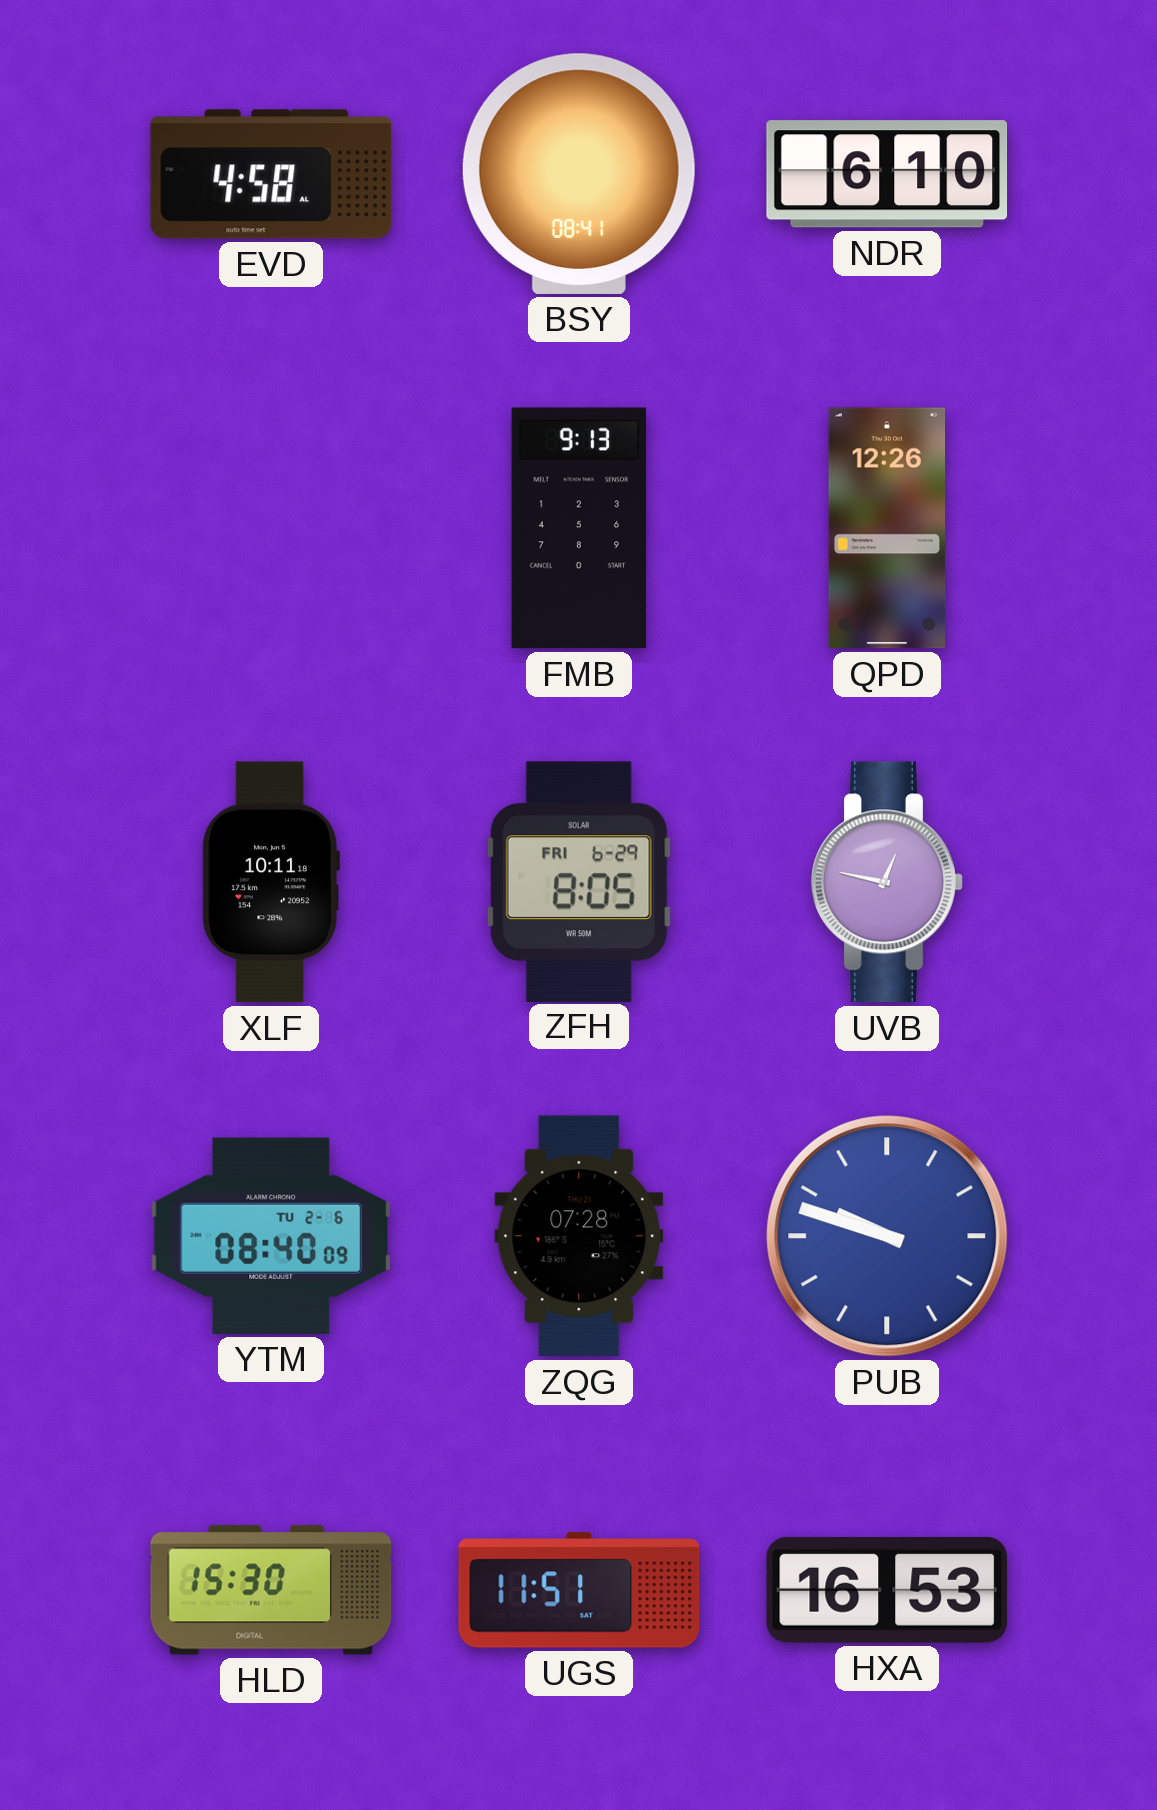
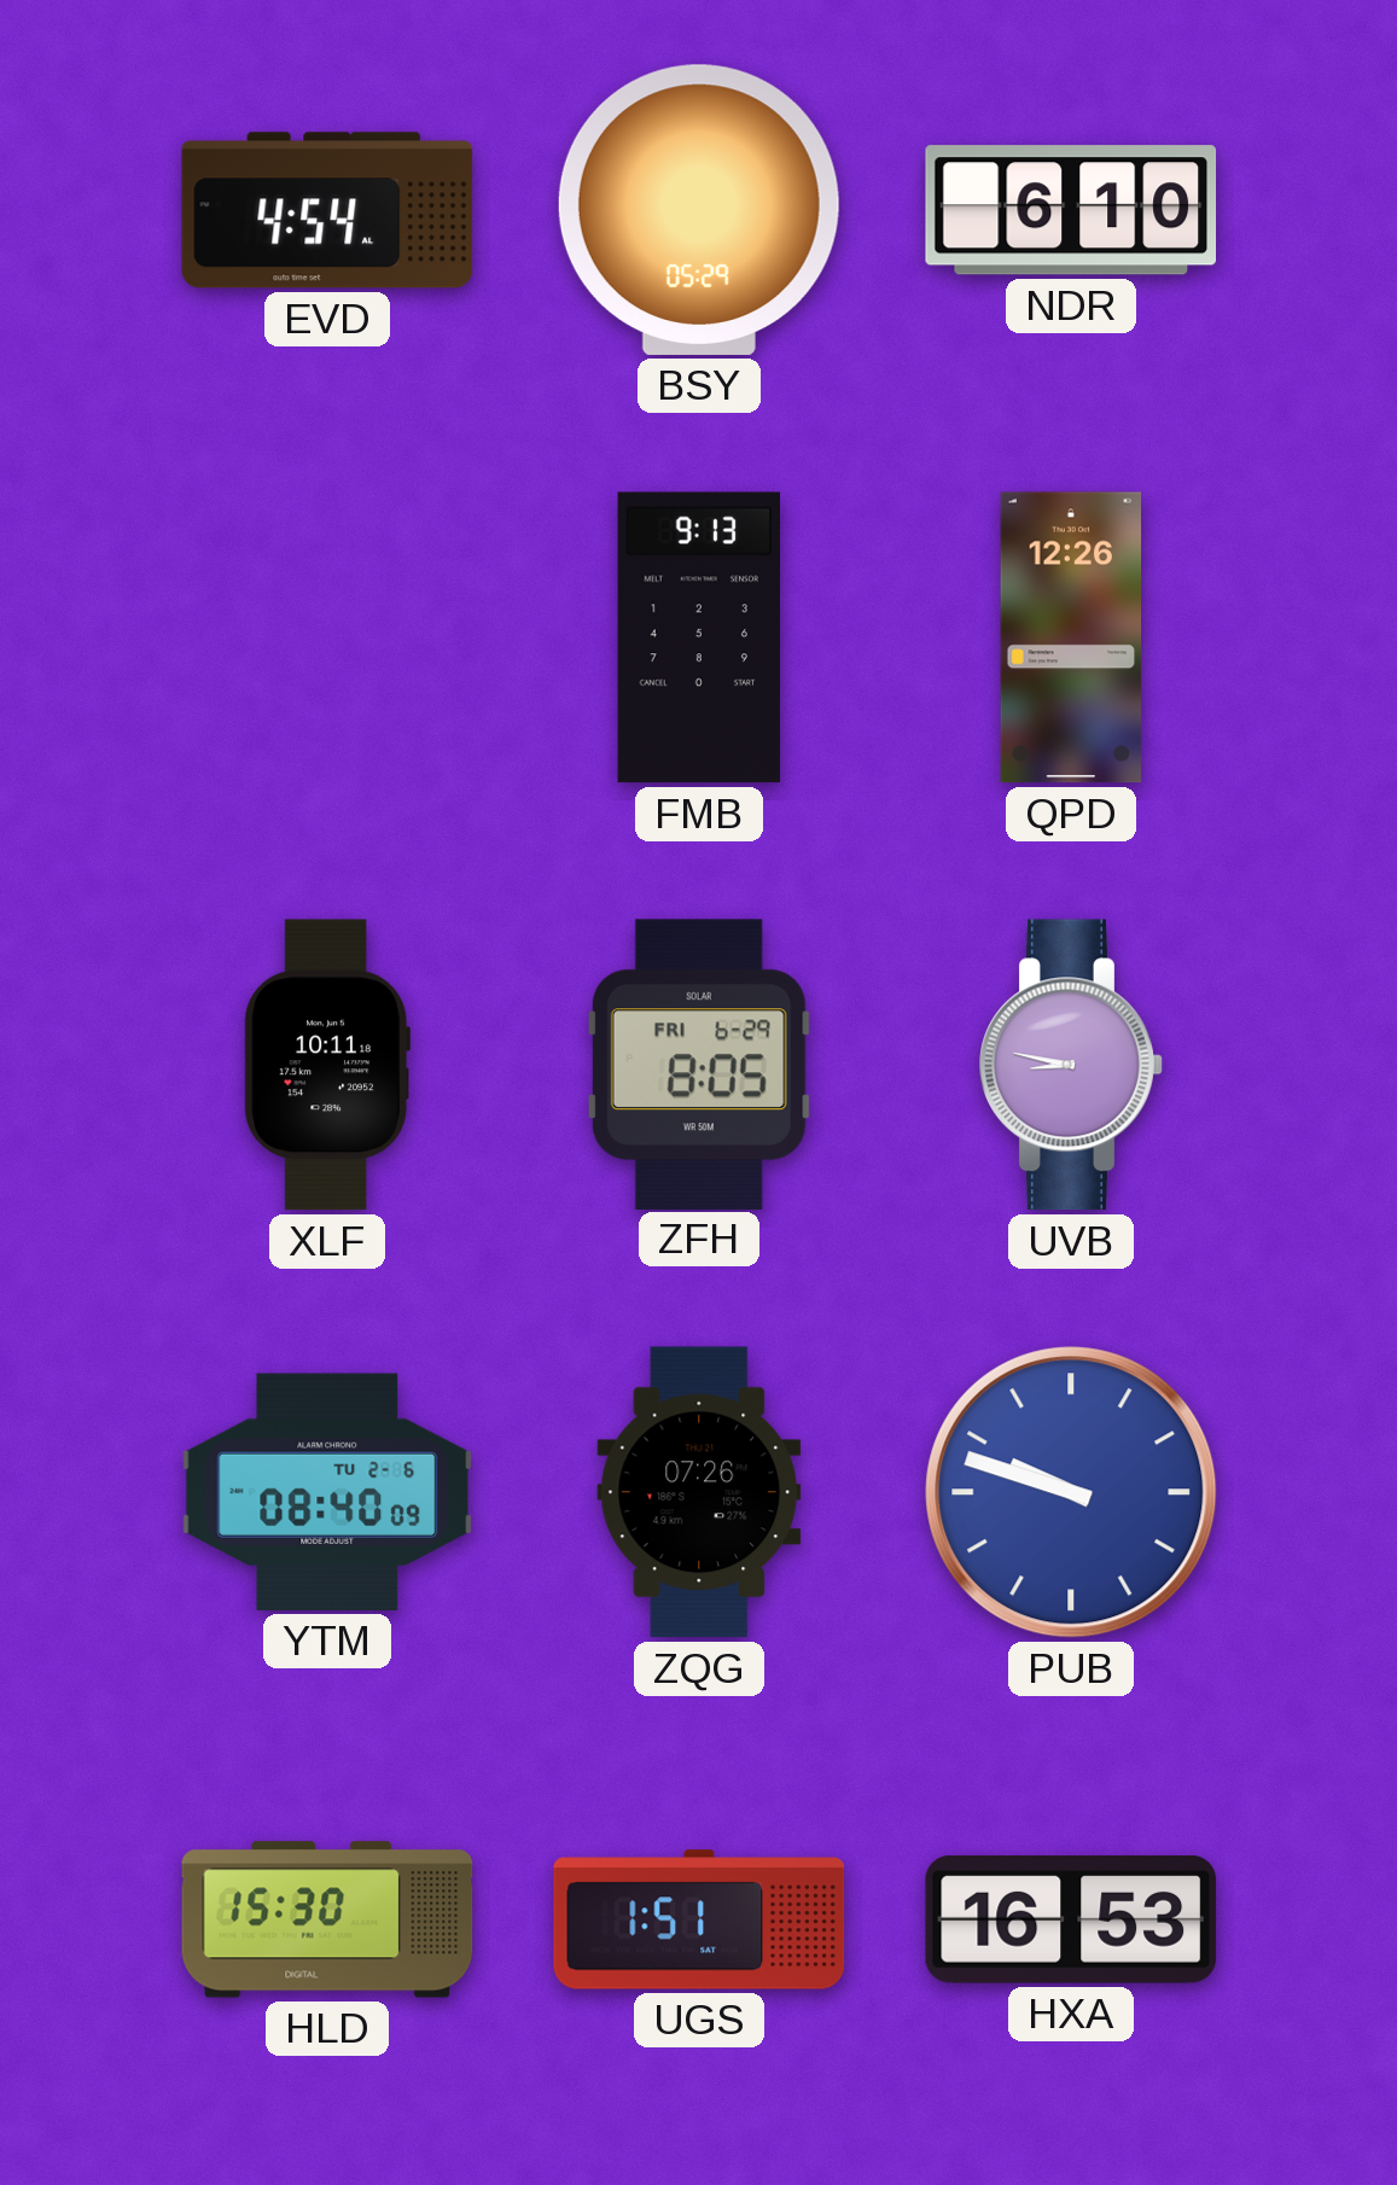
EVD: 4:58 -> 4:54 (327, 210)
BSY: 08:41 -> 05:29 (699, 210)
UVB: 12:47 -> 8:47 (1071, 1065)
ZQG: 07:28 -> 07:26 (699, 1492)
UGS: 11:51 -> 1:51 (699, 1919)
